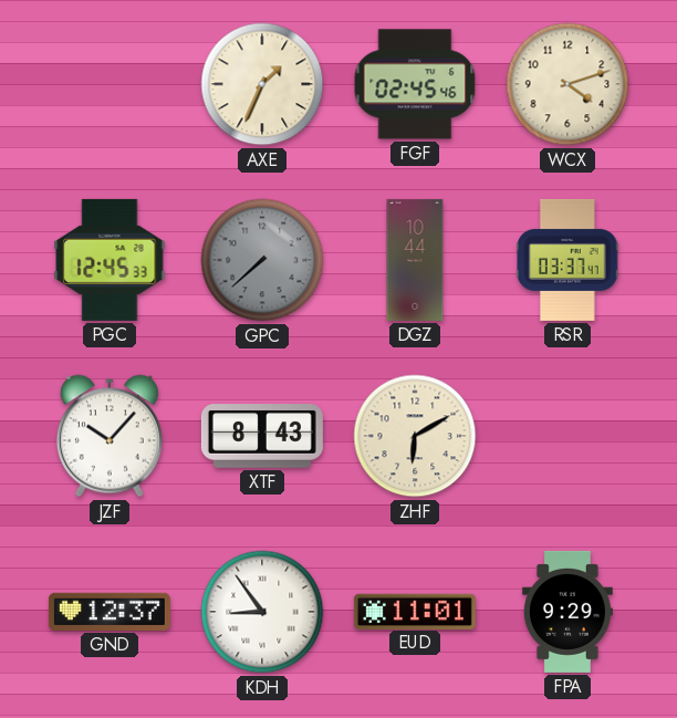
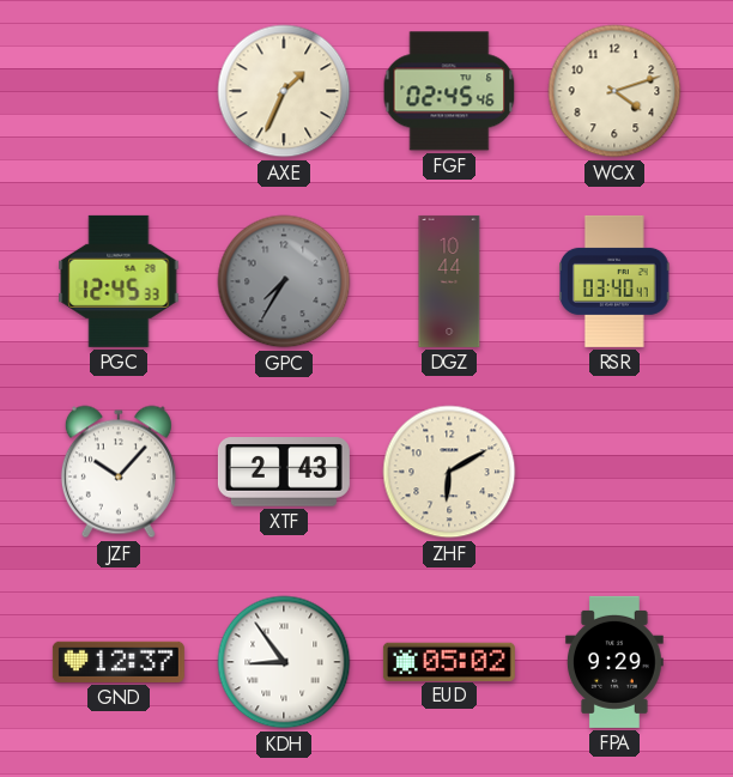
GPC: 7:38 -> 7:35 (284, 281)
RSR: 03:37 -> 03:40 (616, 281)
XTF: 8:43 -> 2:43 (284, 472)
EUD: 11:01 -> 05:02 (449, 661)
